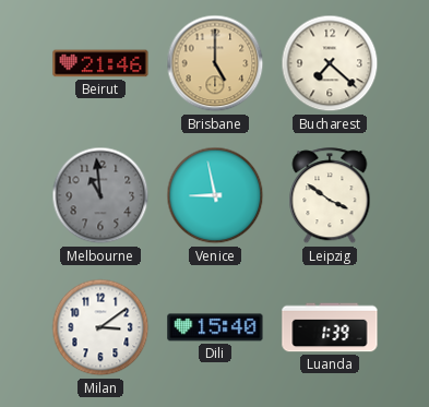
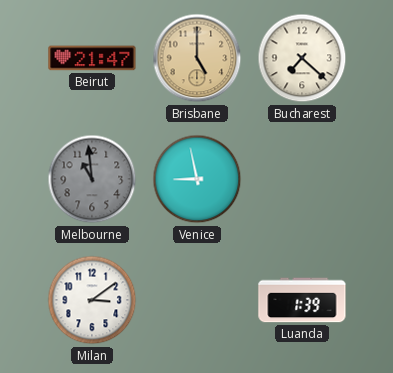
Beirut: 21:46 -> 21:47 (92, 58)
Leipzig: 3:51 -> none (330, 196)
Dili: 15:40 -> none (215, 327)
